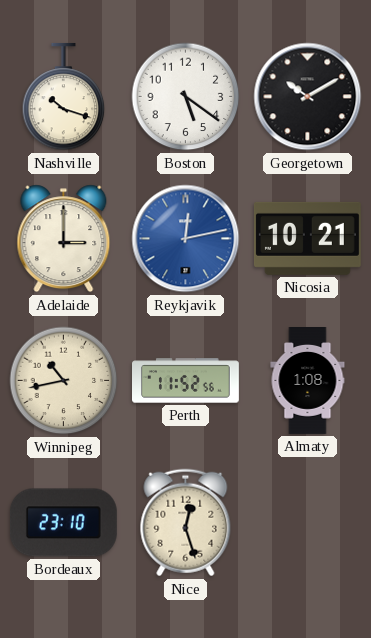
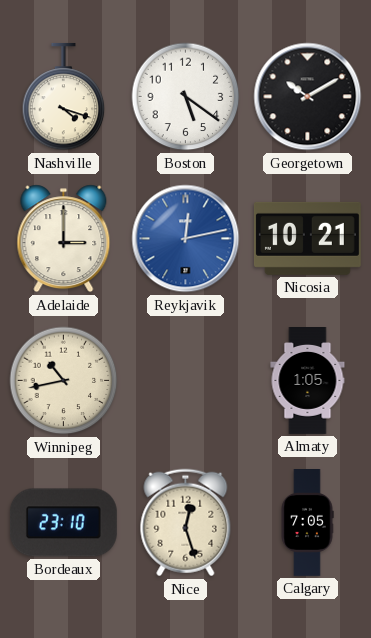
Nashville: 10:18 -> 4:18 (64, 97)
Perth: 11:52 -> none (186, 381)
Almaty: 1:08 -> 1:05 (308, 381)
Calgary: none -> 7:05 (307, 523)
